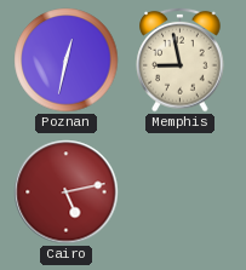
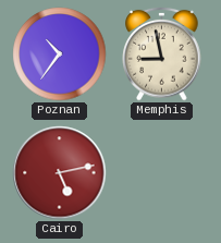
Poznan: 12:32 -> 10:36 (60, 54)
